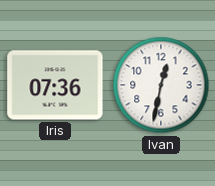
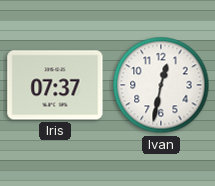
Iris: 07:36 -> 07:37 (55, 85)
